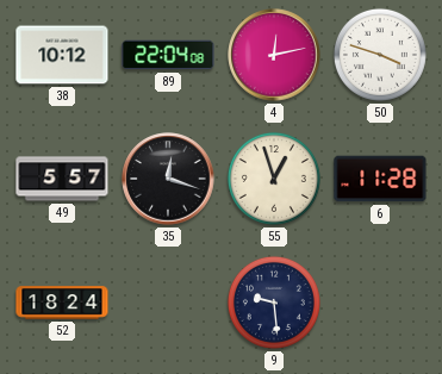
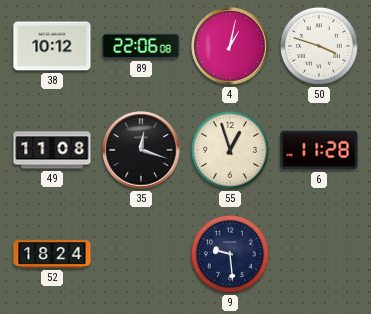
89: 22:04 -> 22:06 (141, 46)
4: 12:13 -> 1:02 (230, 46)
49: 5:57 -> 11:08 (52, 150)
